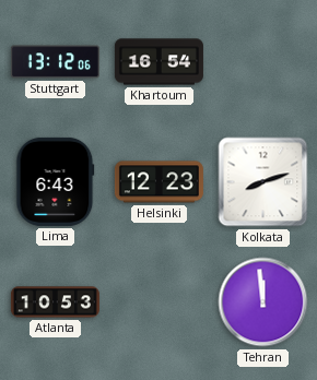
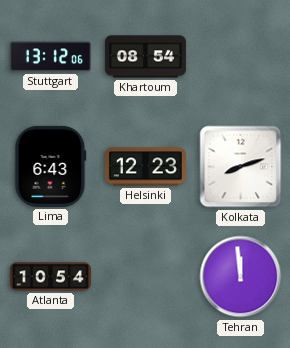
Khartoum: 16:54 -> 08:54 (145, 57)
Atlanta: 10:53 -> 10:54 (50, 277)
